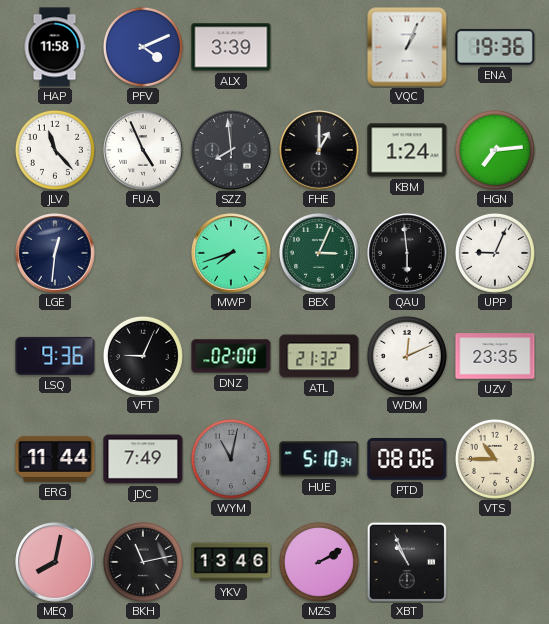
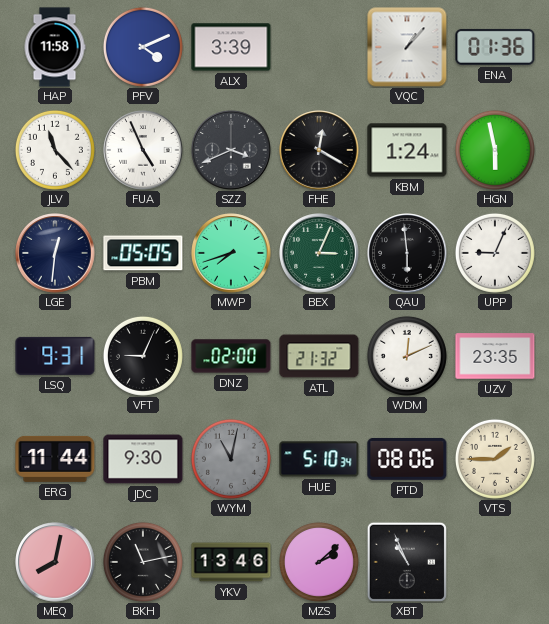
VQC: 1:04 -> 1:07 (407, 47)
ENA: 19:36 -> 01:36 (495, 47)
SZZ: 7:59 -> 3:41 (231, 150)
FHE: 1:00 -> 12:20 (319, 150)
HGN: 7:14 -> 5:58 (495, 150)
PBM: none -> 05:05 (143, 253)
LSQ: 9:36 -> 9:31 (55, 356)
JDC: 7:49 -> 9:30 (143, 459)
VTS: 10:45 -> 1:45 (495, 459)
MZS: 2:10 -> 2:08 (319, 562)
